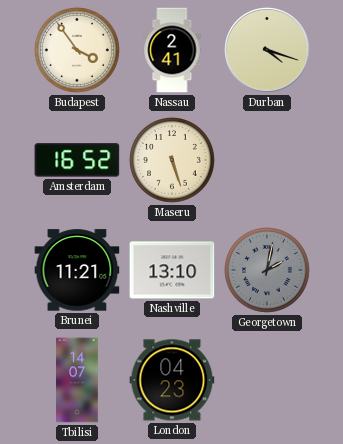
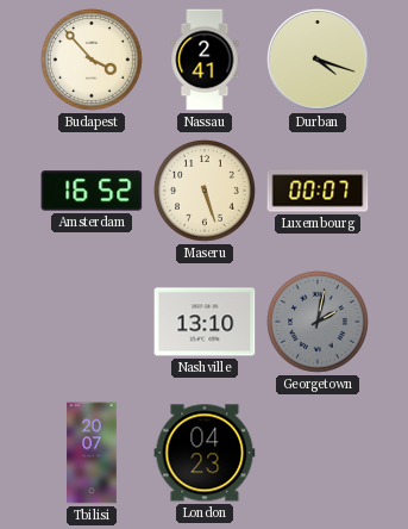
Budapest: 3:54 -> 3:53 (93, 61)
Luxembourg: none -> 00:07 (318, 191)
Brunei: 11:21 -> none (77, 270)
Tbilisi: 14:07 -> 20:07 (92, 453)
